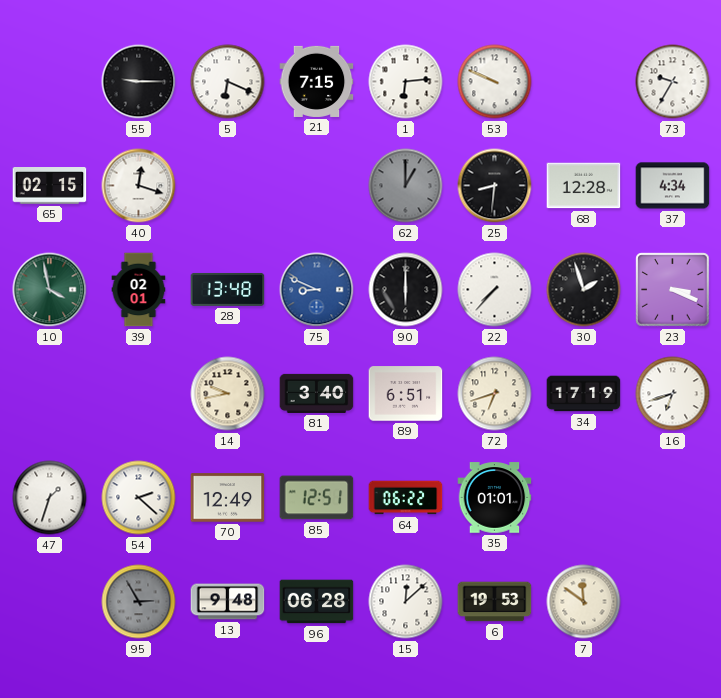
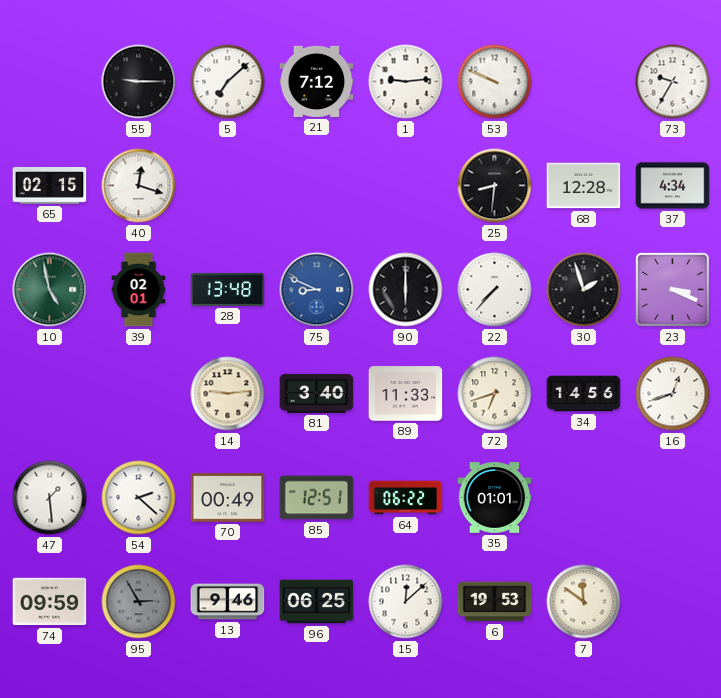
5: 6:19 -> 7:08 (228, 82)
21: 7:15 -> 7:12 (317, 81)
1: 6:14 -> 9:14 (406, 82)
62: 1:00 -> none (406, 186)
10: 3:58 -> 4:58 (50, 290)
14: 9:43 -> 9:14 (228, 394)
89: 6:51 -> 11:33 (406, 394)
34: 17:19 -> 14:56 (584, 394)
16: 6:42 -> 12:42 (673, 394)
47: 1:33 -> 1:29 (50, 498)
70: 12:49 -> 00:49 (228, 498)
74: none -> 09:59 (50, 602)
13: 9:48 -> 9:46 (228, 602)
96: 06:28 -> 06:25 (317, 602)
